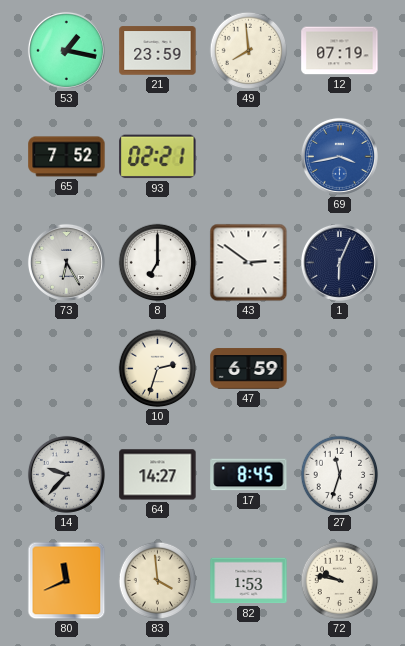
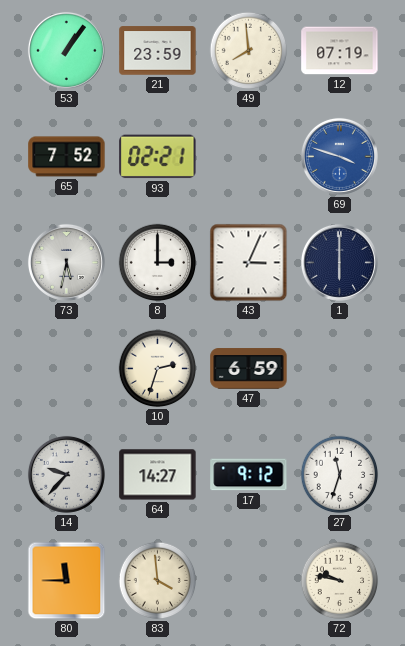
53: 1:17 -> 1:06 (66, 50)
69: 3:43 -> 3:48 (339, 156)
73: 6:25 -> 5:32 (66, 262)
8: 7:00 -> 3:00 (158, 263)
43: 2:51 -> 3:04 (249, 263)
1: 6:04 -> 6:00 (339, 262)
17: 8:45 -> 9:12 (249, 475)
80: 11:41 -> 11:45 (67, 581)
82: 1:53 -> none (249, 581)
